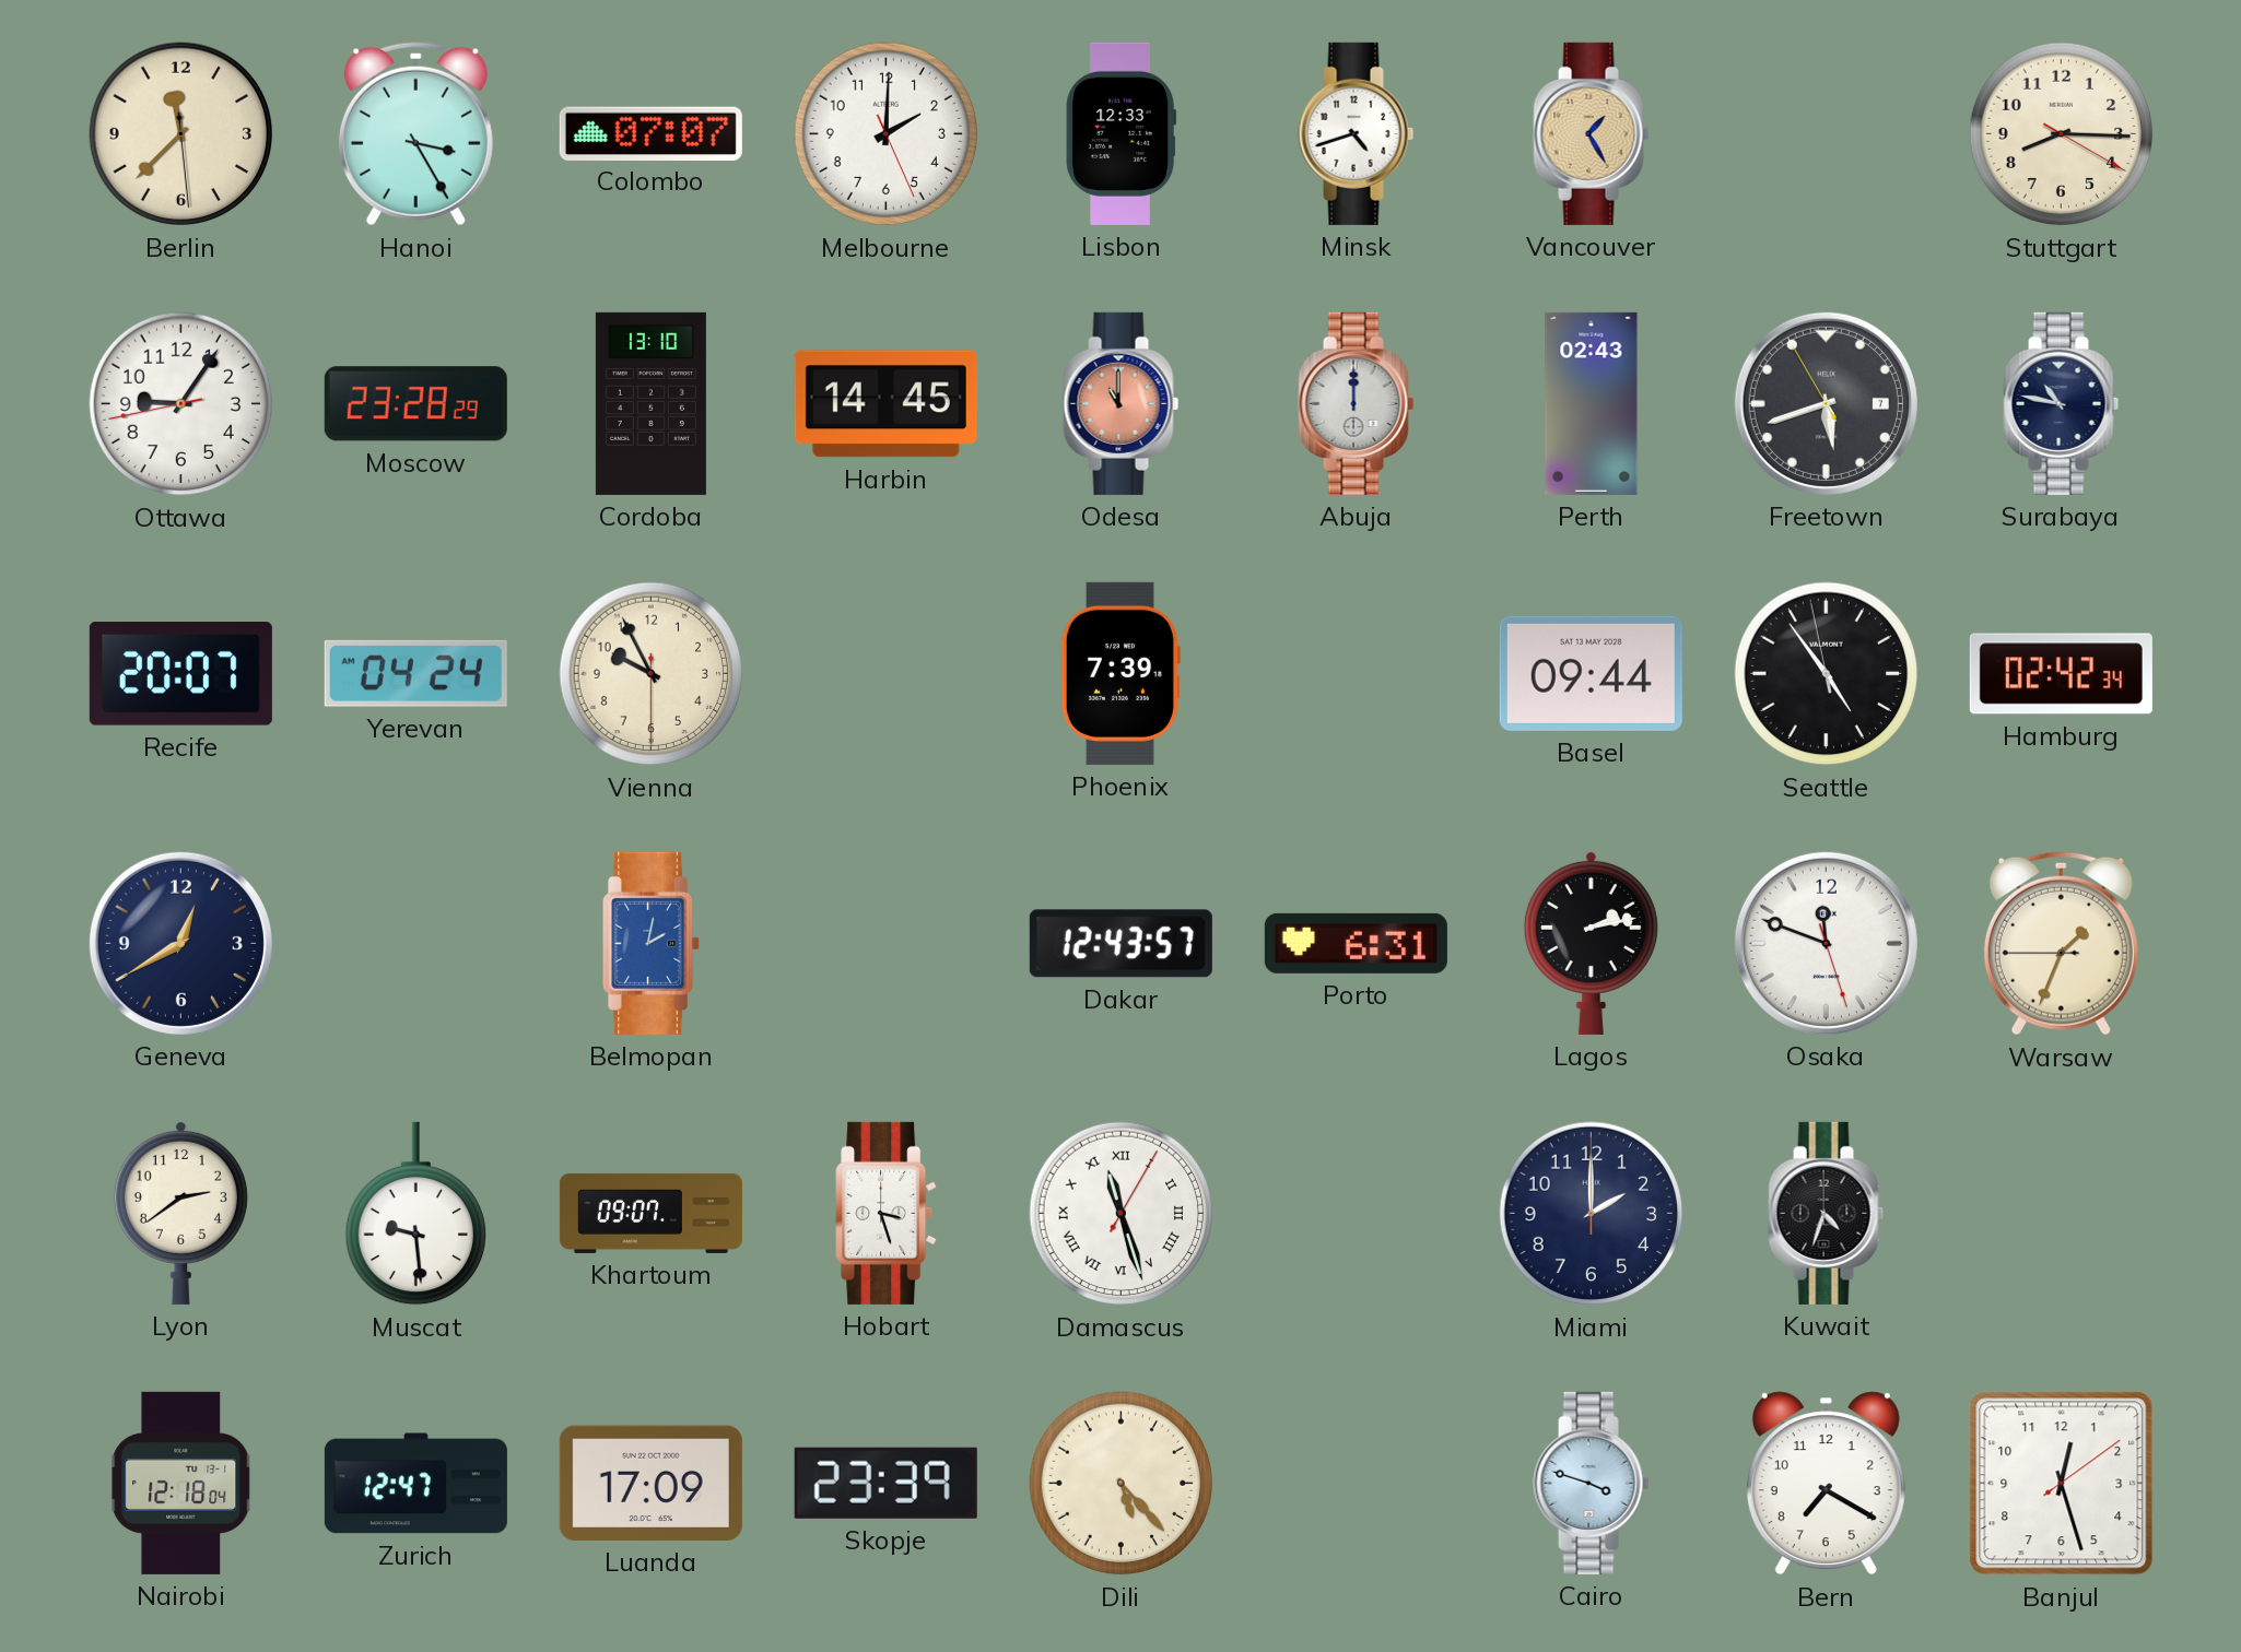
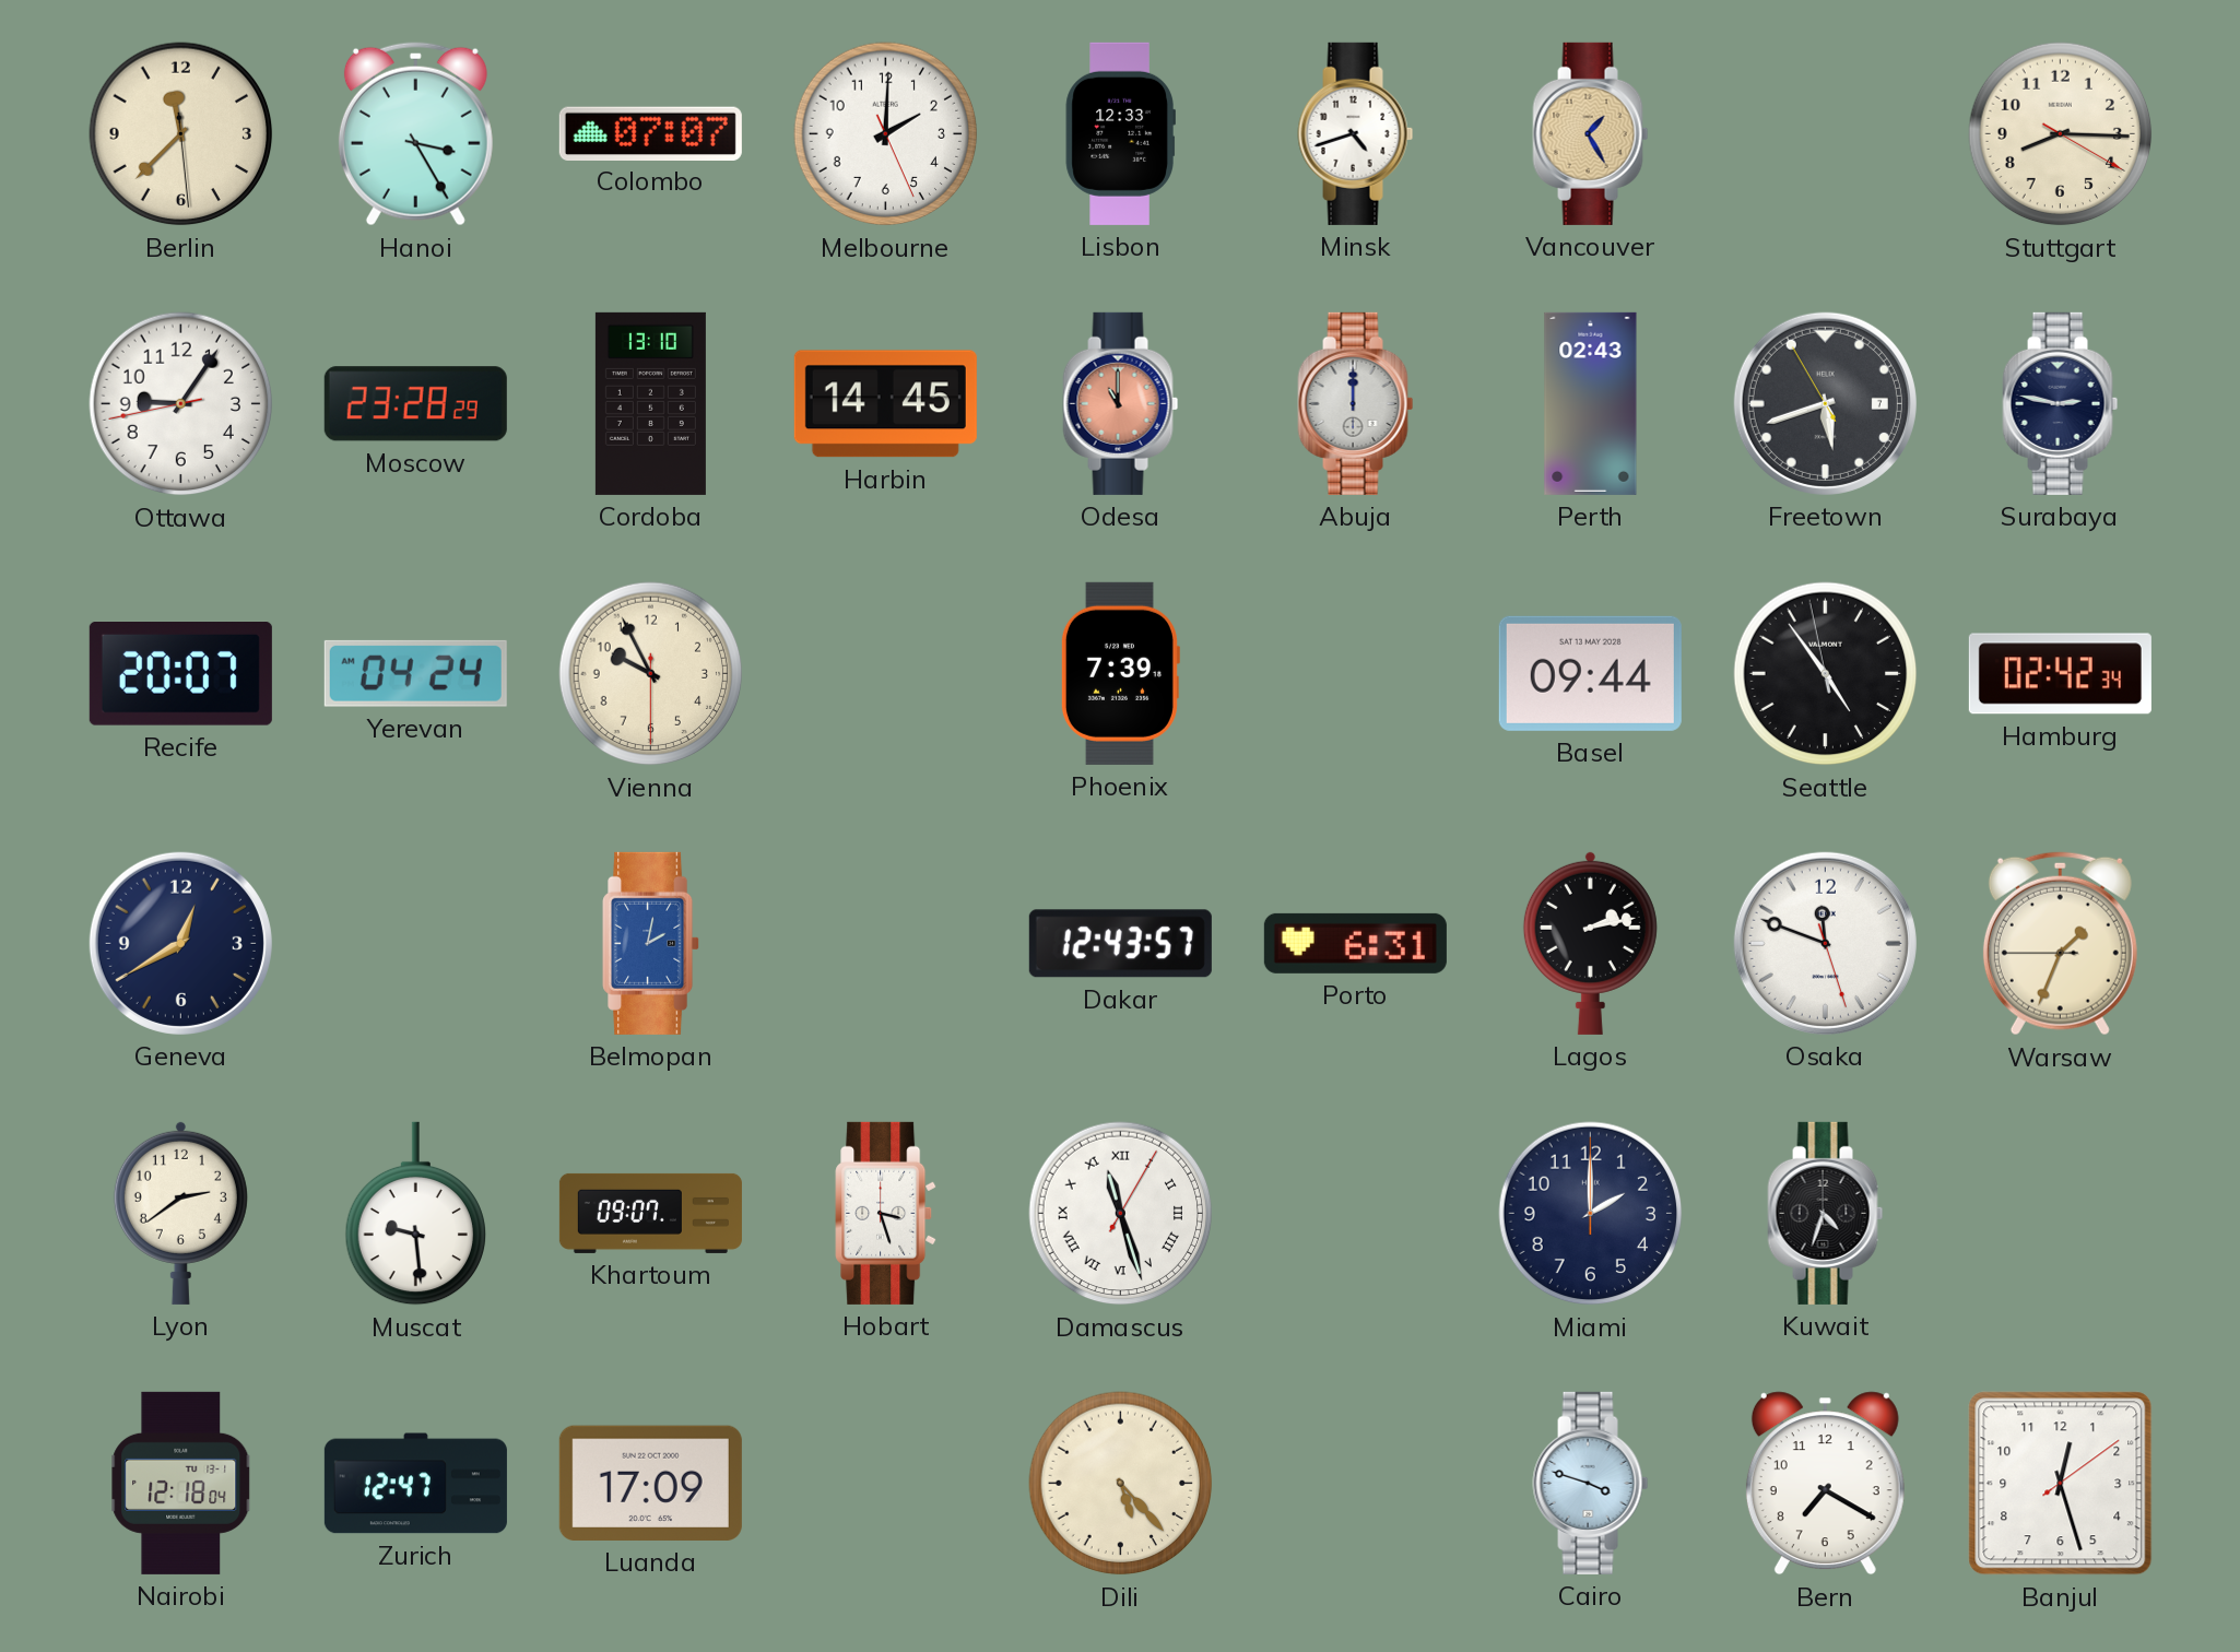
Surabaya: 10:47 -> 2:47 (2061, 403)
Skopje: 23:39 -> none (885, 1483)
